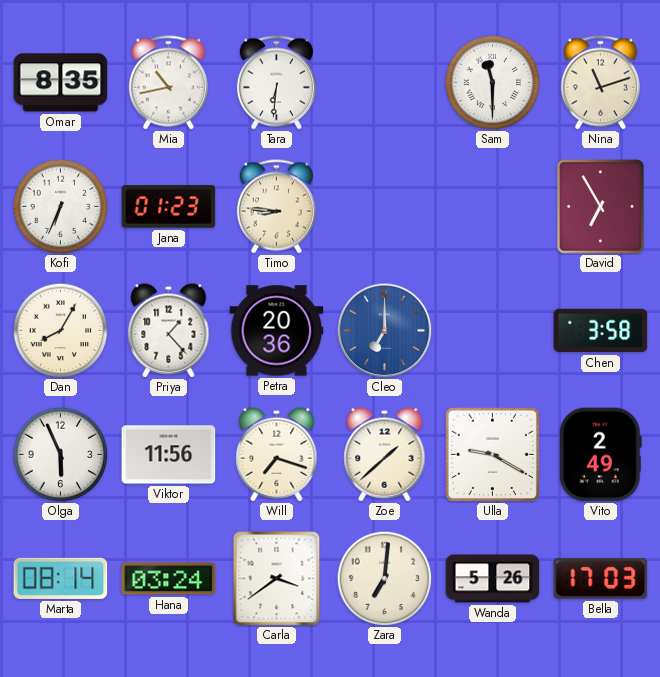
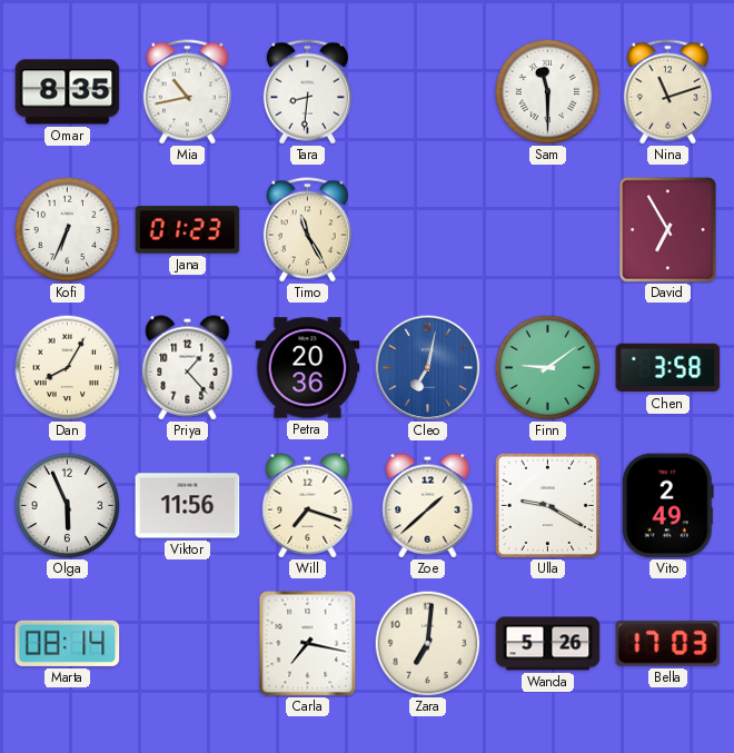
Tara: 6:31 -> 8:31 (307, 92)
Timo: 8:46 -> 11:25 (307, 230)
Cleo: 7:00 -> 7:02 (427, 367)
Finn: none -> 9:09 (547, 367)
Hana: 03:24 -> none (169, 579)
Carla: 3:39 -> 7:17 (308, 644)
